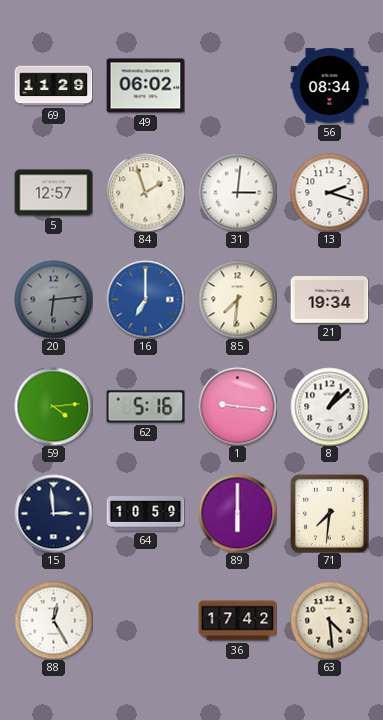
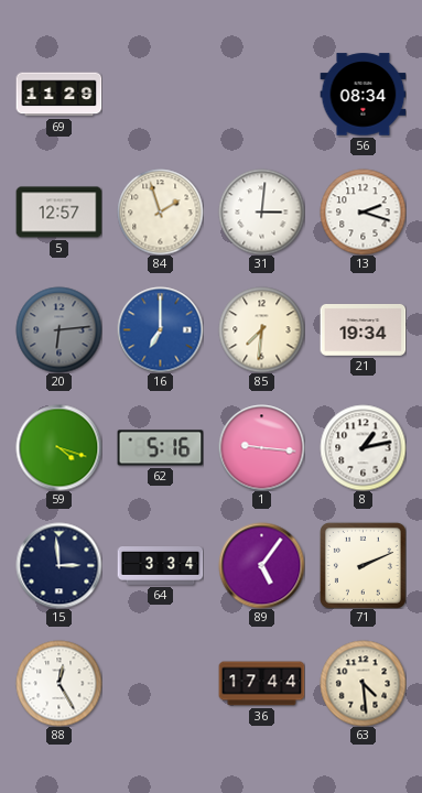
49: 06:02 -> none (145, 86)
59: 4:14 -> 4:18 (58, 447)
8: 1:08 -> 1:13 (363, 447)
64: 10:59 -> 3:34 (160, 566)
89: 6:00 -> 5:06 (261, 565)
71: 7:31 -> 2:11 (363, 565)
36: 17:42 -> 17:44 (261, 684)
